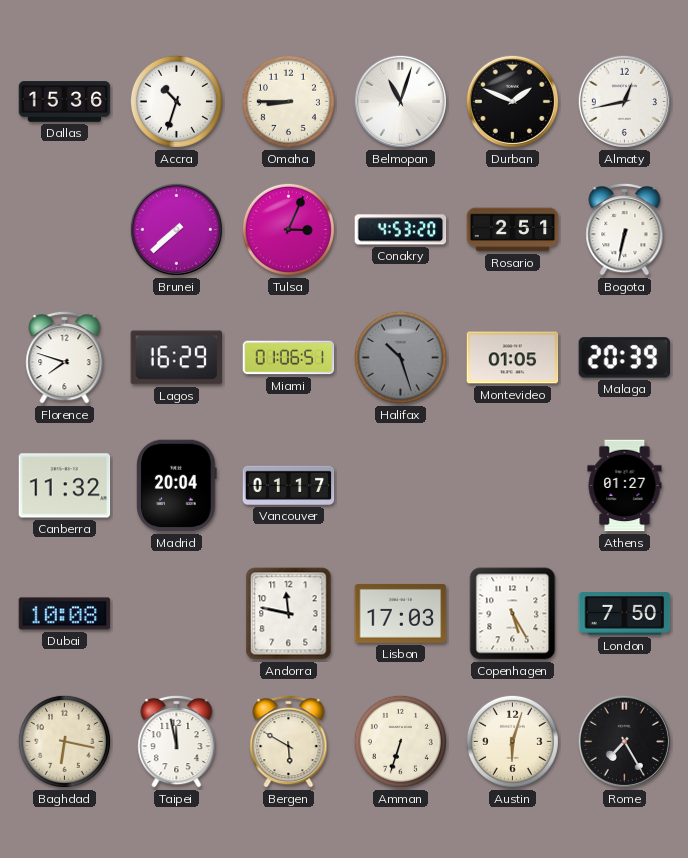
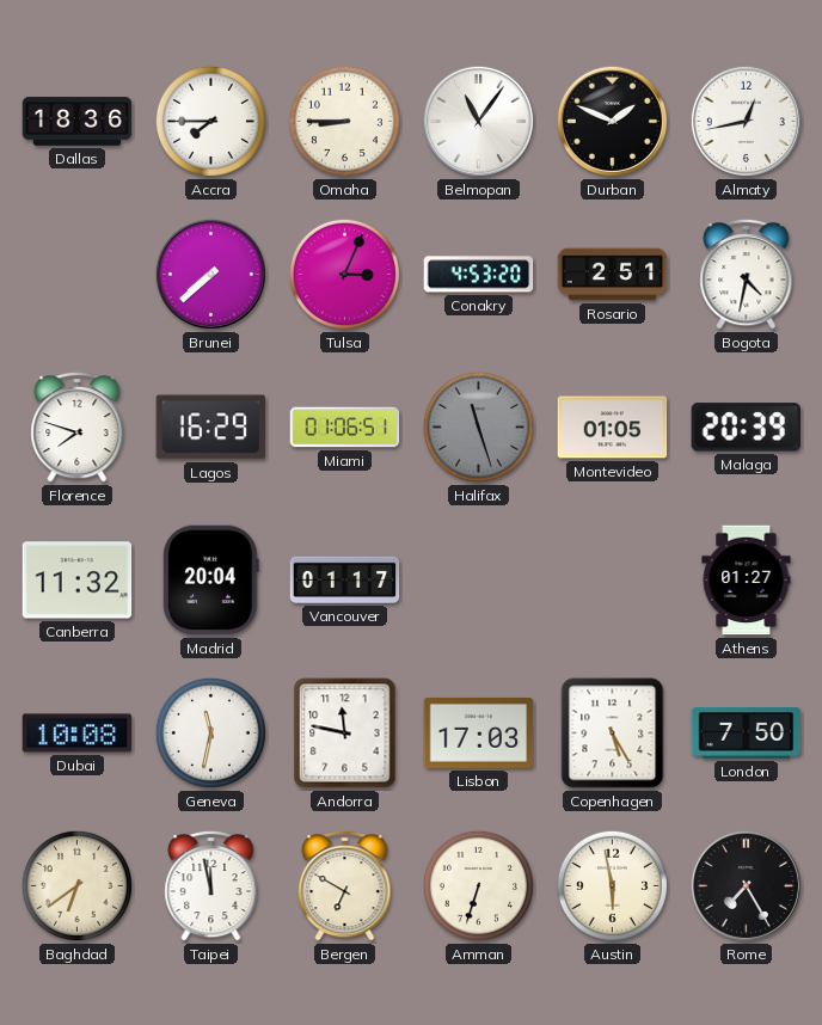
Dallas: 15:36 -> 18:36 (78, 122)
Accra: 10:33 -> 7:45 (210, 121)
Belmopan: 11:03 -> 11:06 (478, 121)
Bogota: 6:32 -> 4:32 (747, 274)
Halifax: 10:27 -> 11:27 (478, 426)
Geneva: none -> 11:32 (210, 732)
Baghdad: 6:17 -> 6:39 (76, 885)
Bergen: 5:50 -> 6:50 (345, 885)
Austin: 6:03 -> 5:58 (612, 885)
